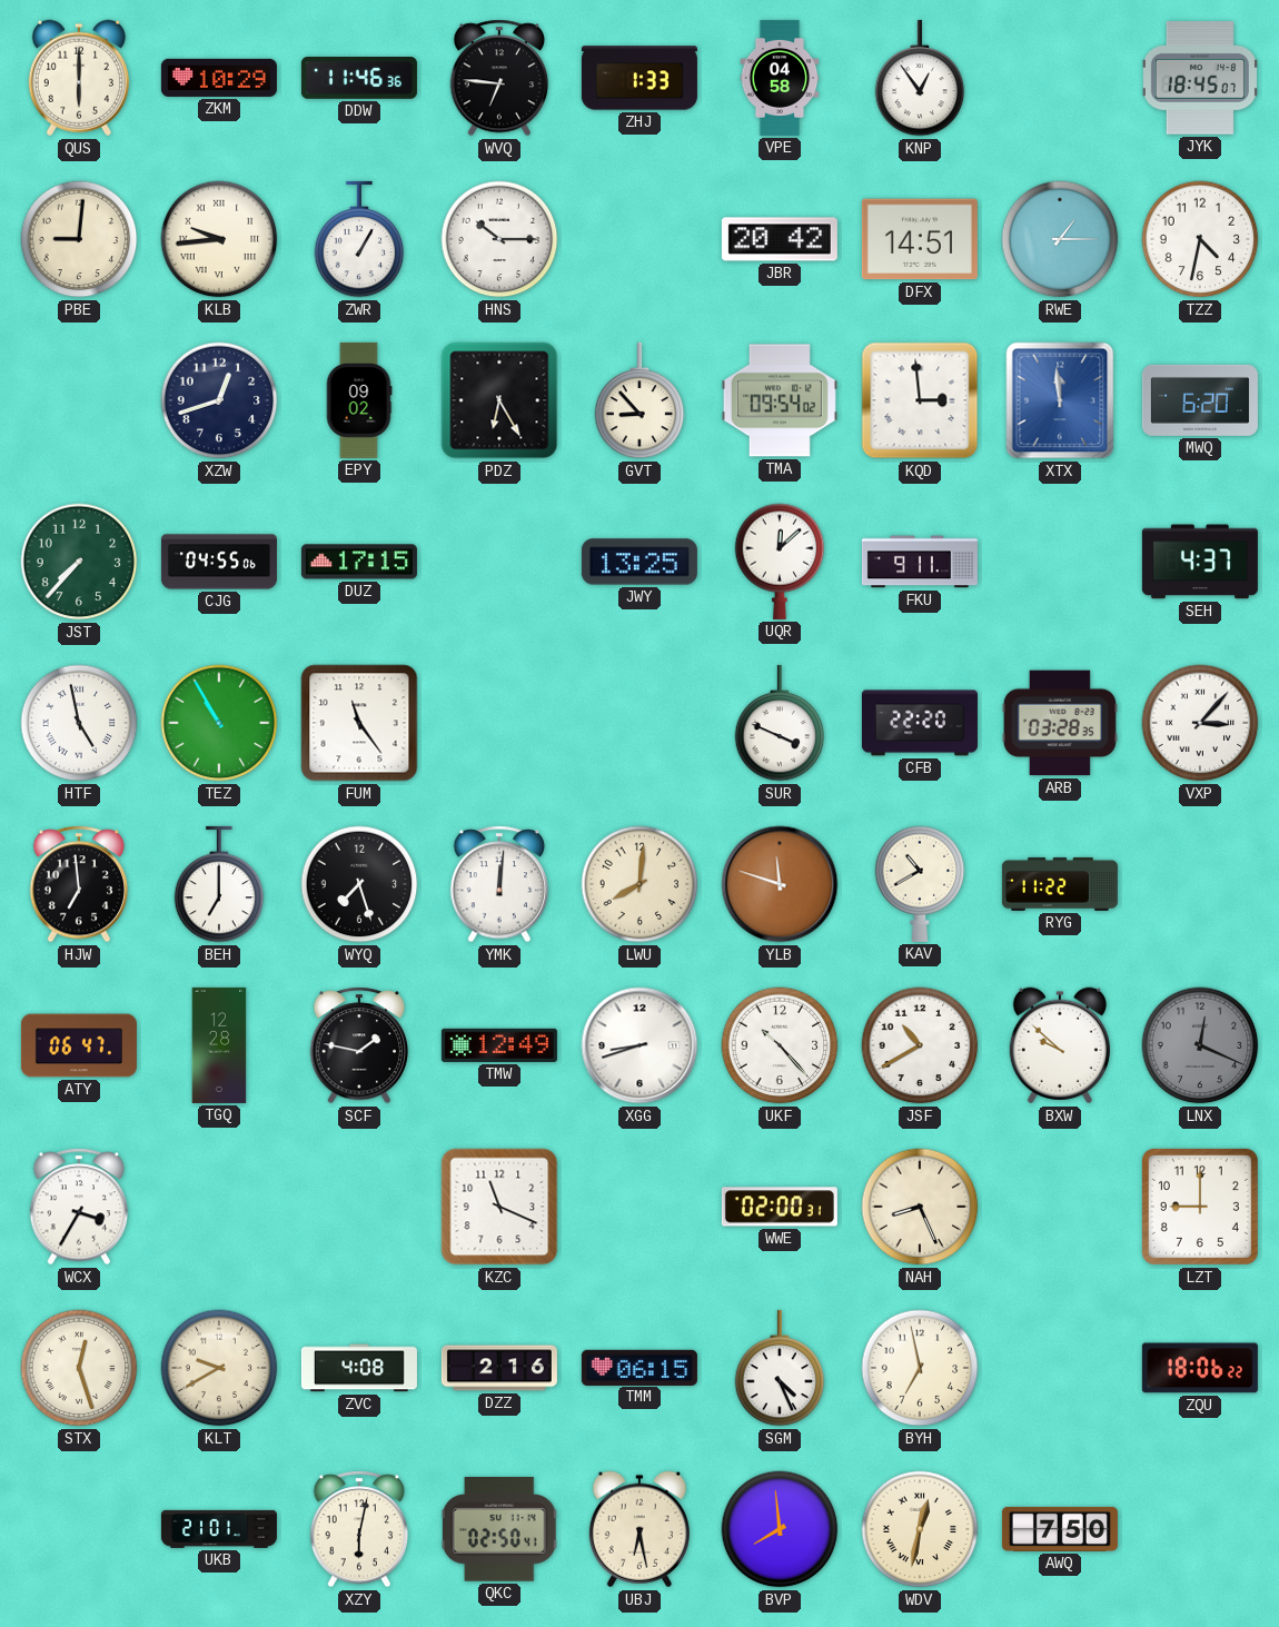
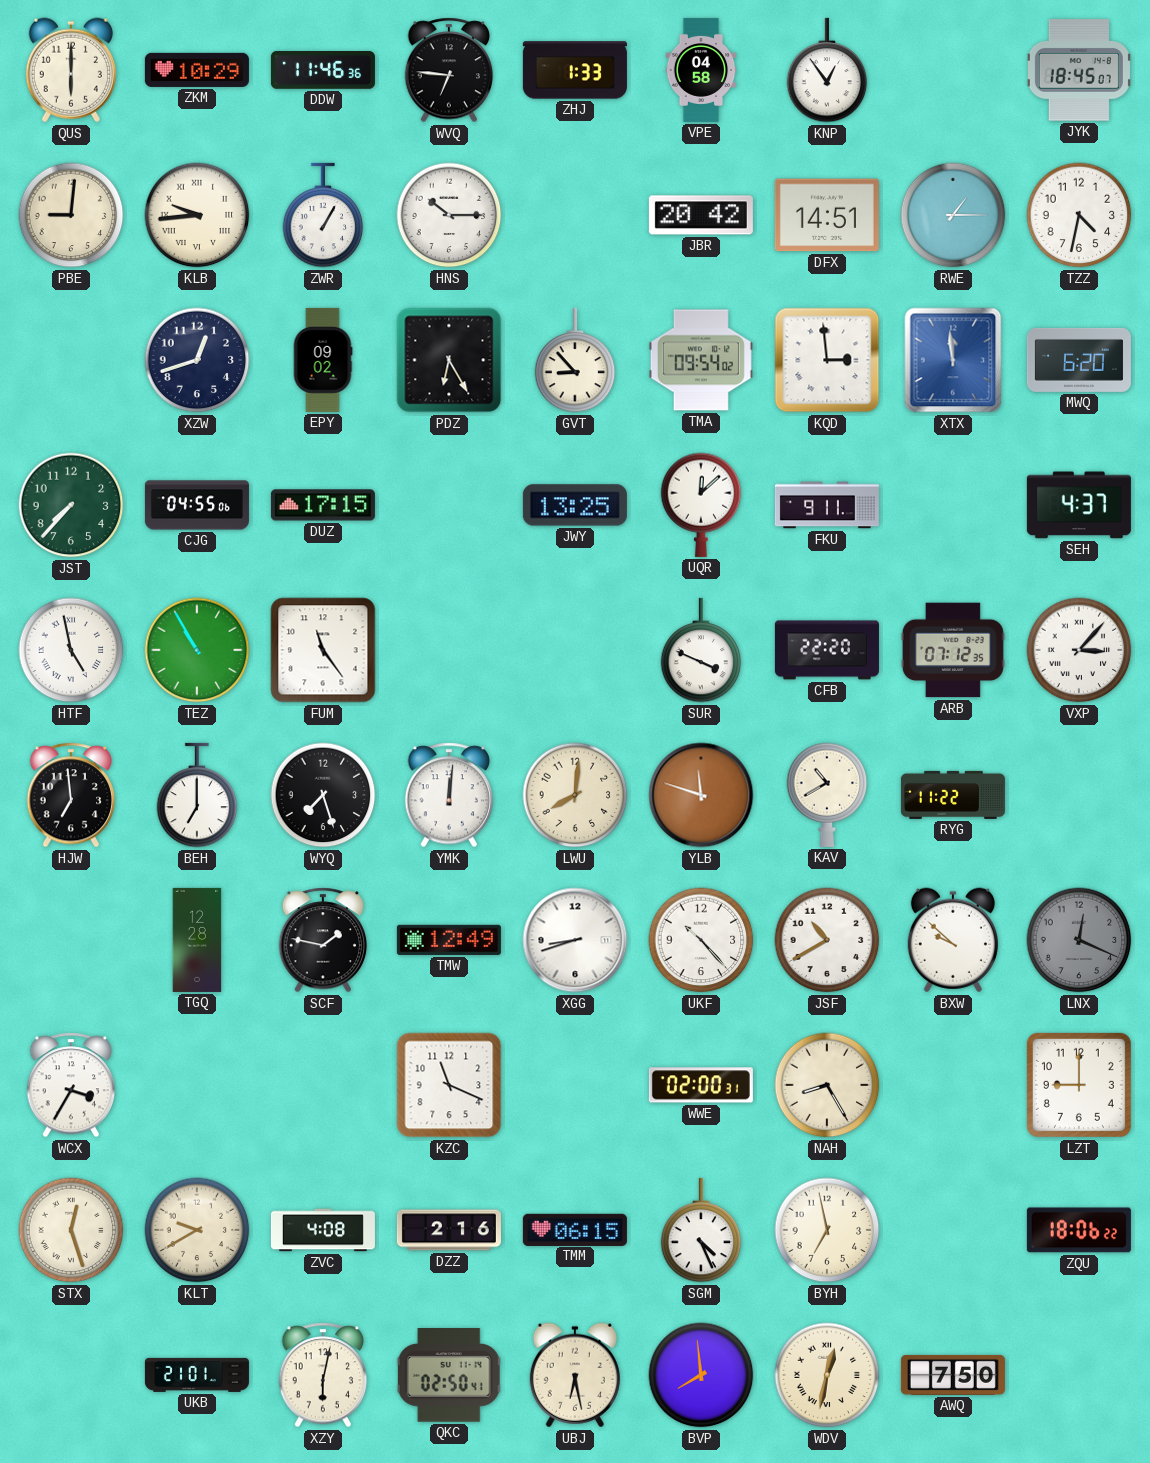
ARB: 03:28 -> 07:12 (953, 650)
ATY: 06:47 -> none (79, 1045)
NAH: 8:26 -> 8:25 (827, 1085)
